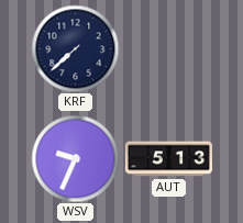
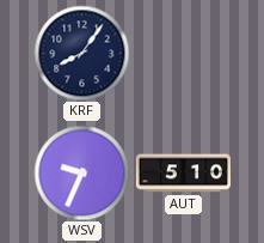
KRF: 7:38 -> 8:06 (81, 53)
AUT: 5:13 -> 5:10 (183, 174)
